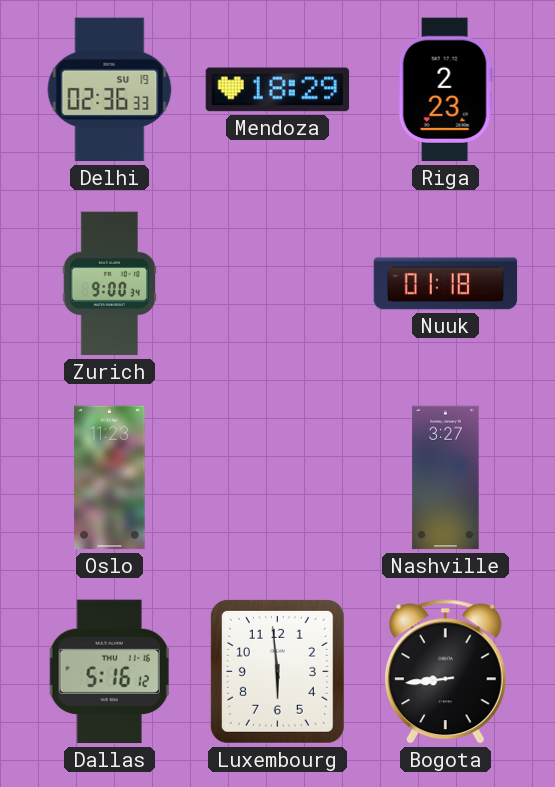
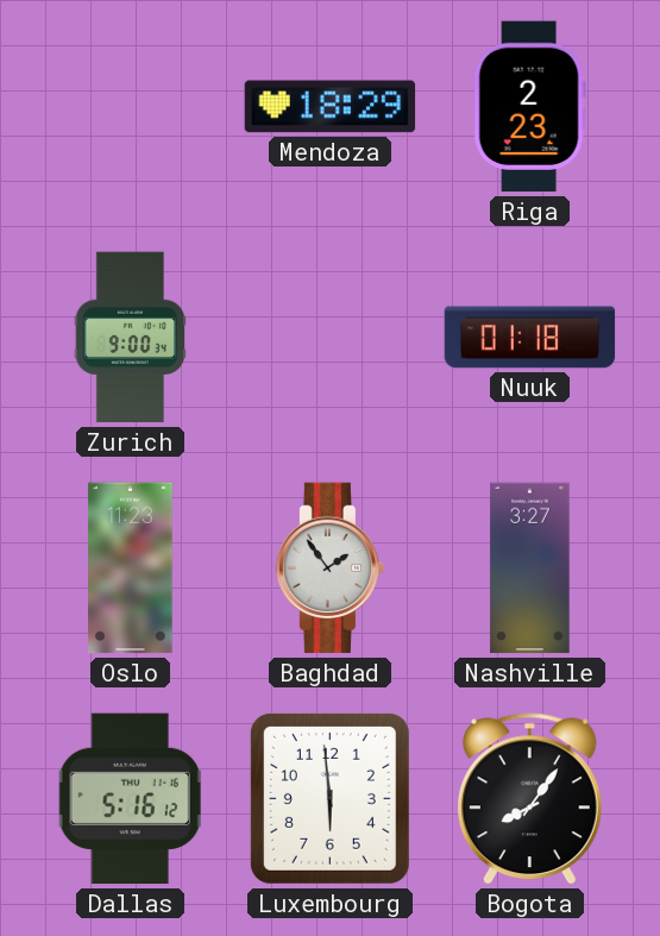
Delhi: 02:36 -> none (110, 90)
Baghdad: none -> 1:54 (331, 568)
Bogota: 8:44 -> 8:06 (529, 799)
